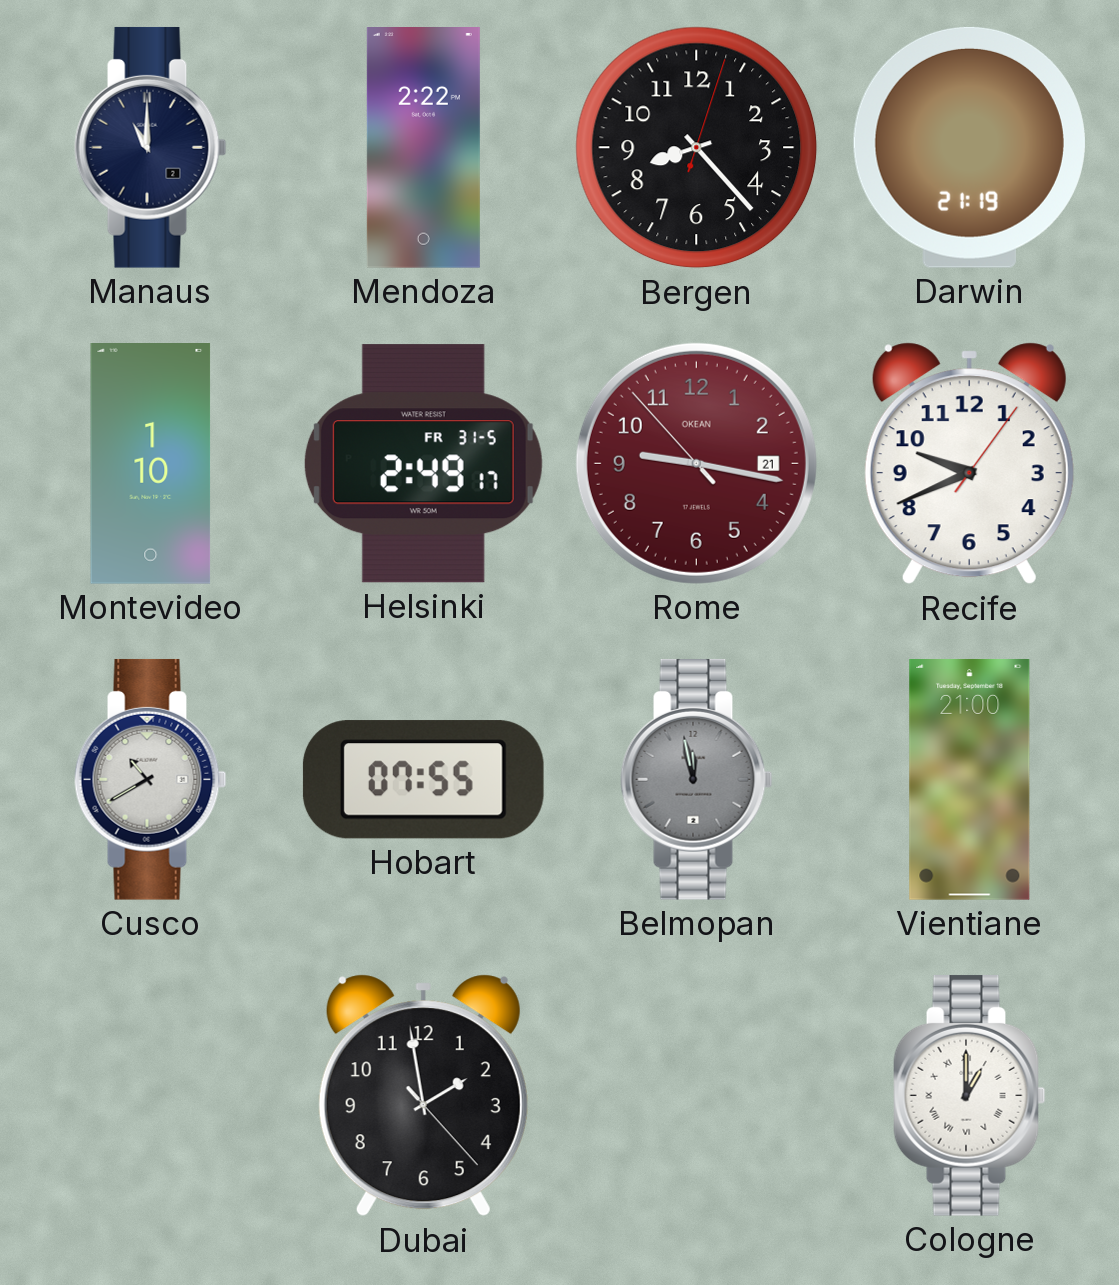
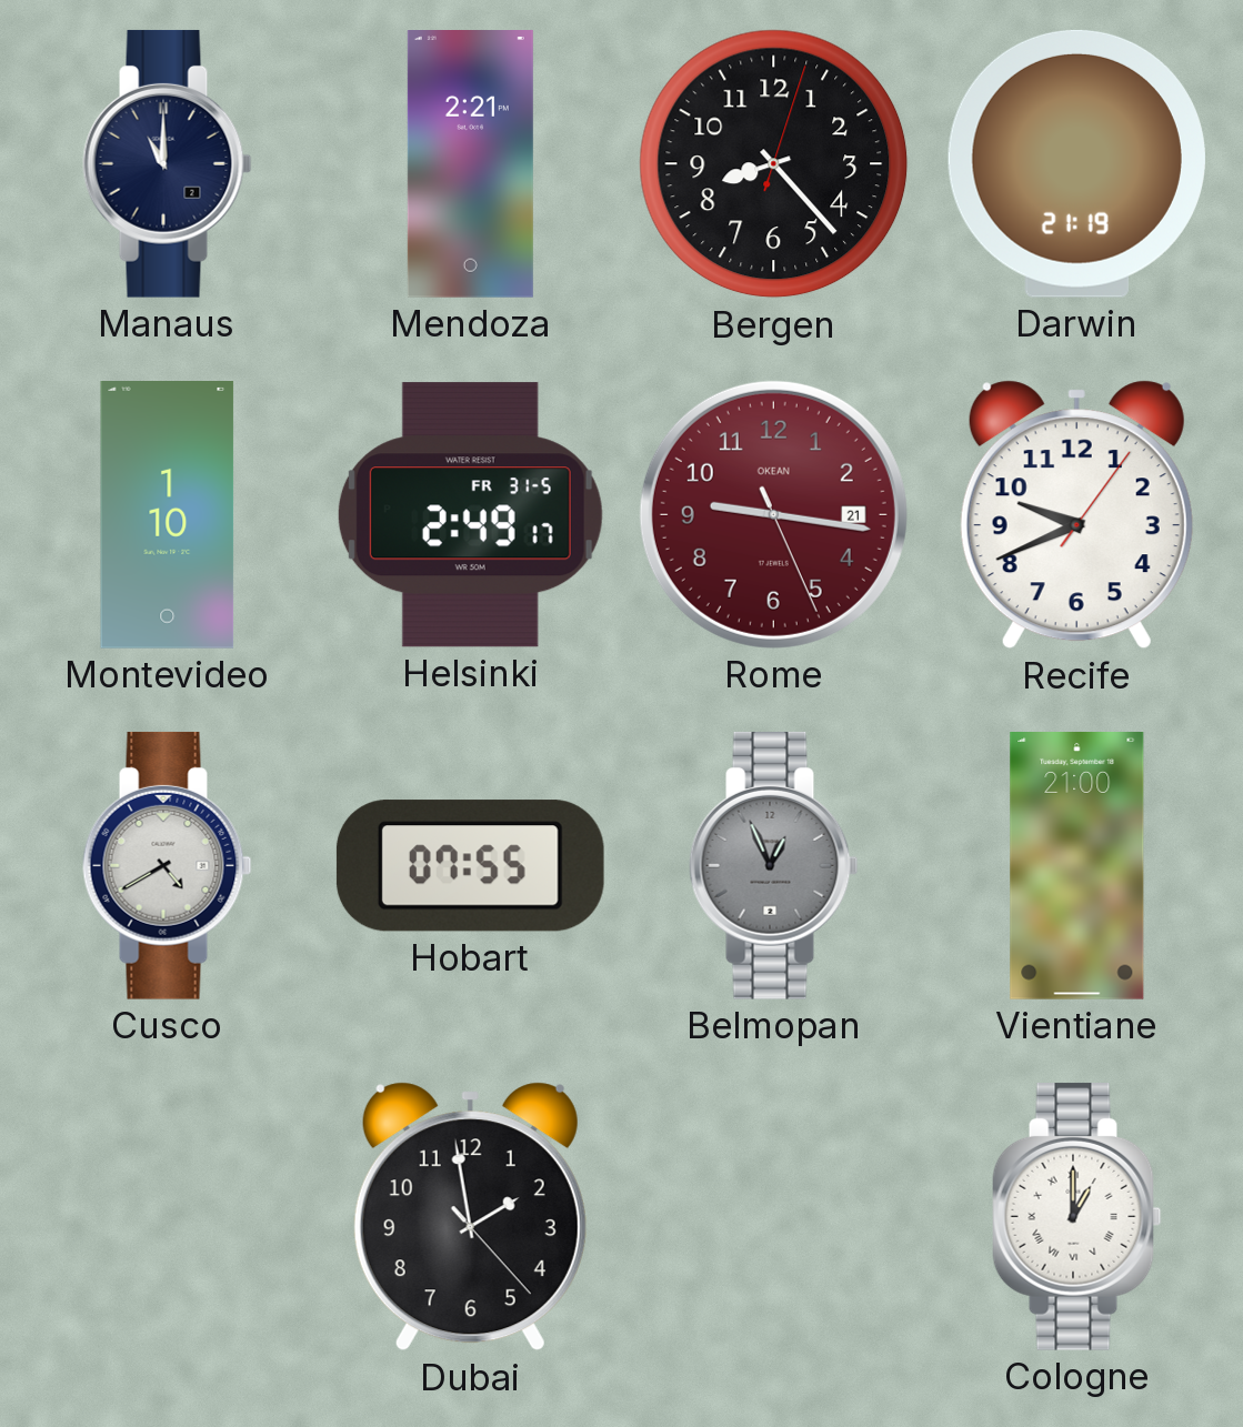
Mendoza: 2:22 -> 2:21 (470, 164)
Rome: 9:16:53 -> 9:16:26 (773, 514)
Cusco: 10:40 -> 4:40 (168, 865)
Belmopan: 11:58 -> 12:56 (774, 865)
